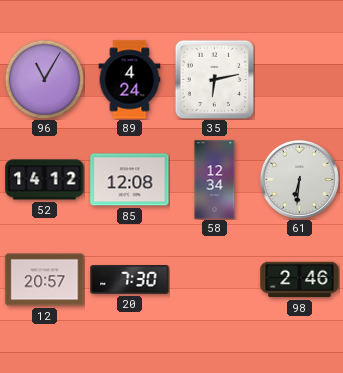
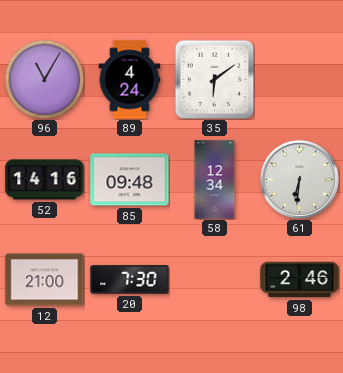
35: 6:13 -> 6:09 (214, 79)
52: 14:12 -> 14:16 (45, 180)
85: 12:08 -> 09:48 (130, 180)
12: 20:57 -> 21:00 (45, 280)
